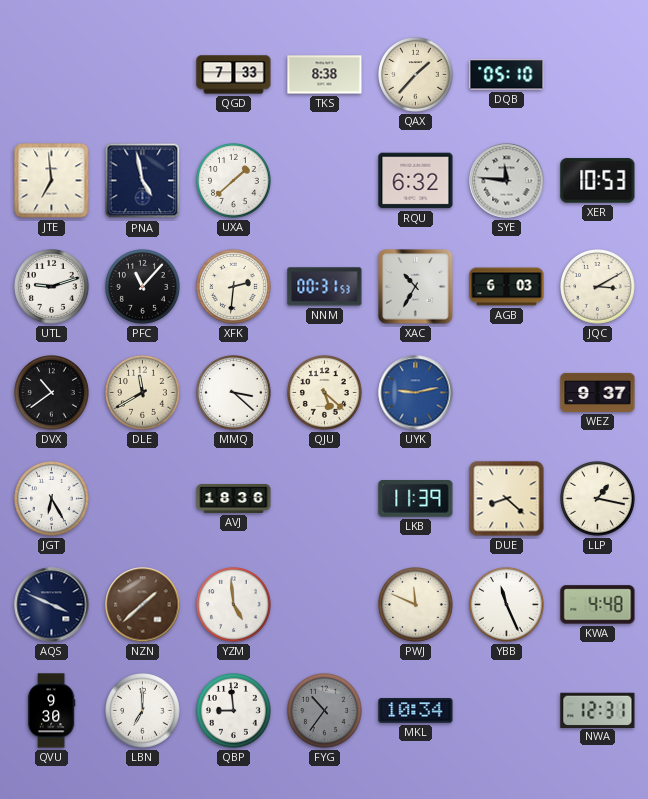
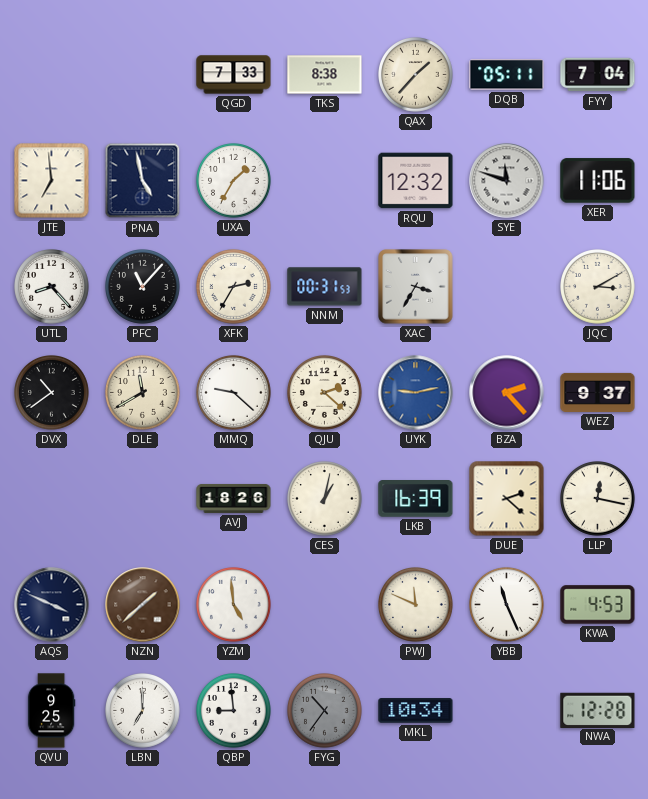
DQB: 05:10 -> 05:11 (507, 75)
FYY: none -> 7:04 (598, 75)
UXA: 1:38 -> 1:35 (234, 181)
RQU: 6:32 -> 12:32 (416, 181)
SYE: 11:46 -> 11:48 (507, 181)
XER: 10:53 -> 11:06 (598, 181)
UTL: 9:12 -> 8:23 (52, 287)
XFK: 2:31 -> 2:35 (234, 287)
XAC: 10:35 -> 3:35 (416, 287)
AGB: 6:03 -> none (507, 287)
MMQ: 3:22 -> 9:22 (234, 393)
QJU: 5:22 -> 2:22 (325, 393)
BZA: none -> 2:23 (507, 393)
JGT: 6:25 -> none (52, 499)
AVJ: 18:36 -> 18:26 (234, 498)
CES: none -> 1:02 (325, 499)
LKB: 11:39 -> 16:39 (416, 499)
DUE: 8:22 -> 2:22 (507, 499)
LLP: 1:17 -> 12:17 (598, 499)
KWA: 4:48 -> 4:53 (598, 605)
QVU: 9:30 -> 9:25 (51, 711)
NWA: 12:31 -> 12:28 (598, 710)
